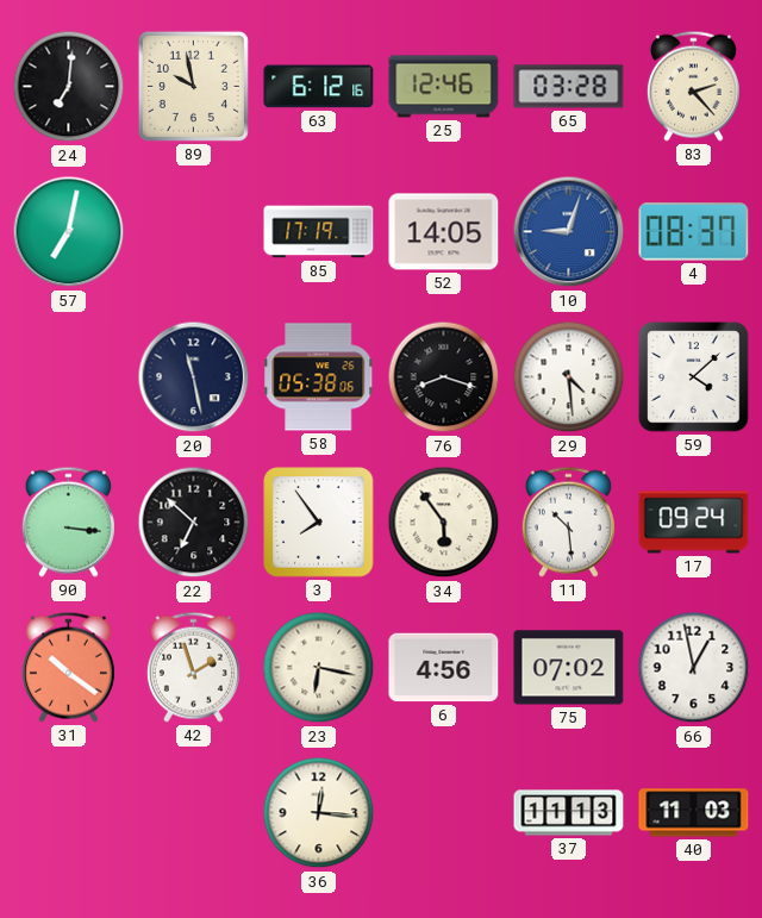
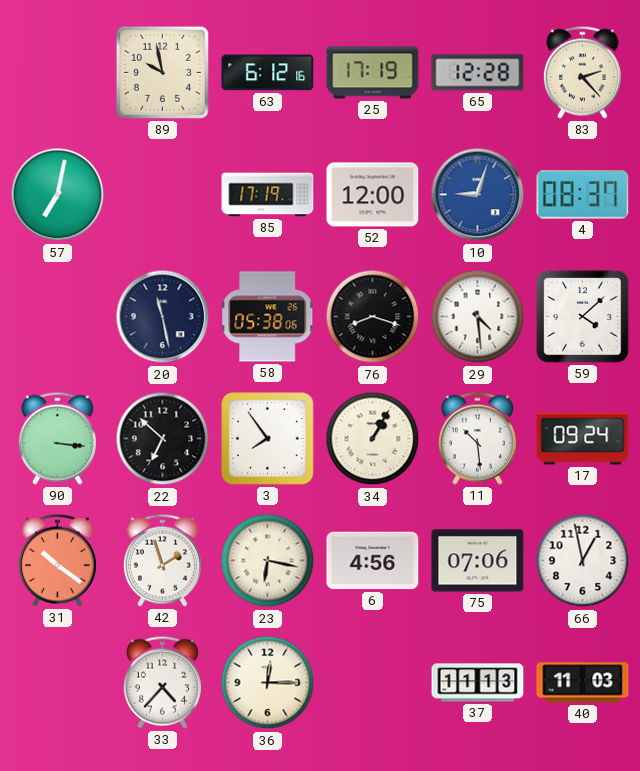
24: 7:01 -> none (69, 87)
25: 12:46 -> 17:19 (373, 73)
65: 03:28 -> 12:28 (478, 73)
52: 14:05 -> 12:00 (373, 195)
34: 5:54 -> 1:05 (373, 439)
75: 07:02 -> 07:06 (478, 561)
33: none -> 4:37 (162, 682)
36: 12:16 -> 12:15 (268, 683)
